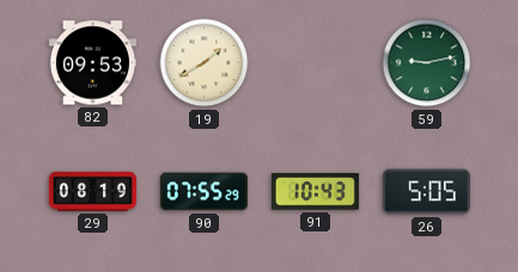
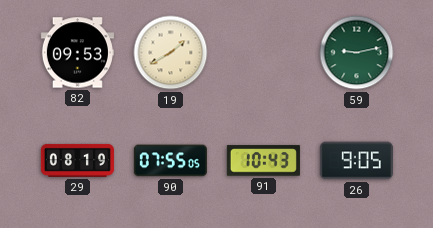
90: 07:55:29 -> 07:55:05 (170, 161)
26: 5:05 -> 9:05 (356, 161)
